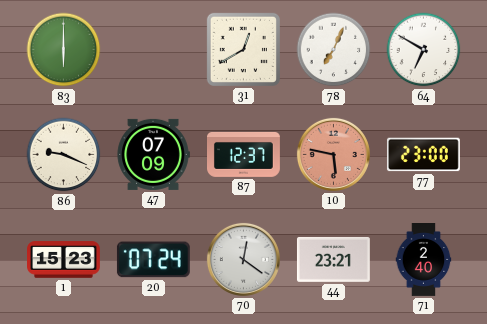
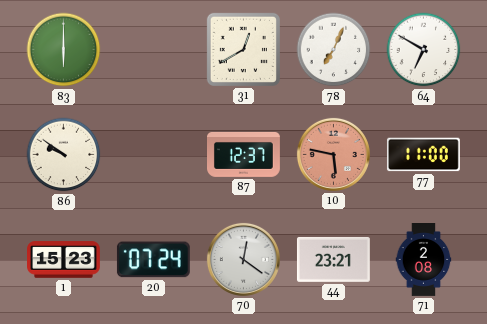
86: 9:19 -> 9:51 (64, 155)
47: 07:09 -> none (153, 154)
77: 23:00 -> 11:00 (423, 155)
71: 2:40 -> 2:08 (424, 260)
